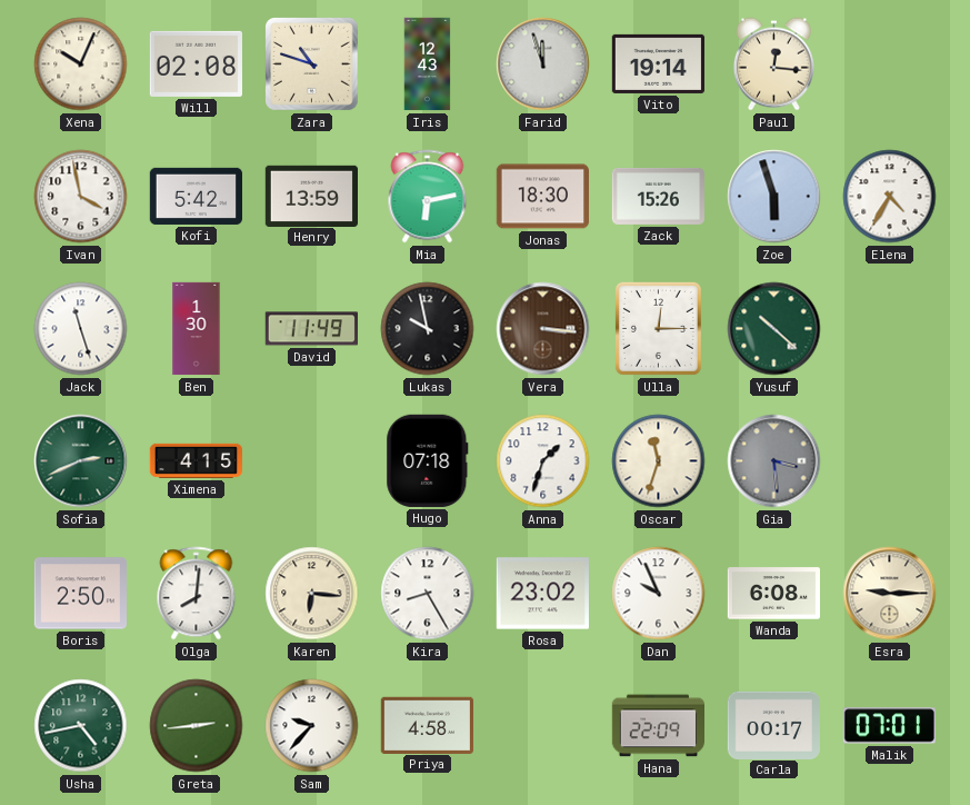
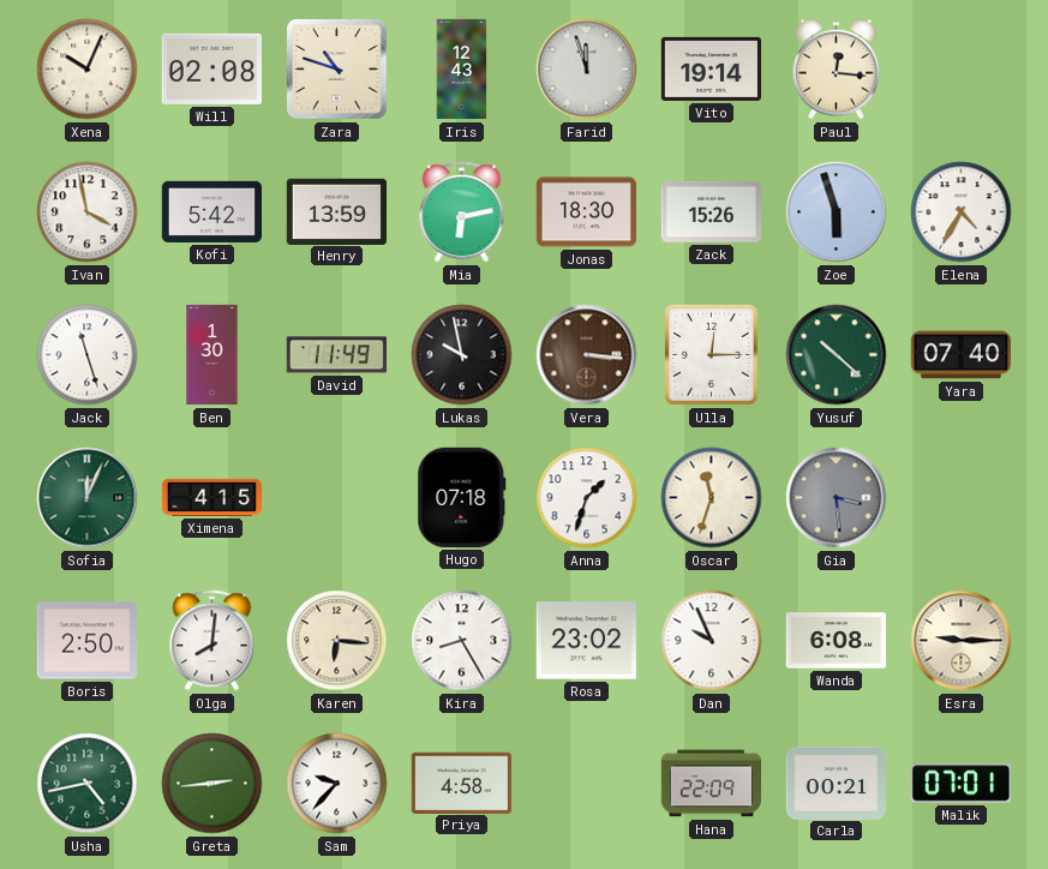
Yara: none -> 07:40 (960, 355)
Sofia: 2:41 -> 12:04 (88, 498)
Carla: 00:17 -> 00:21 (836, 783)
